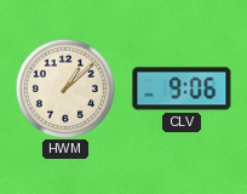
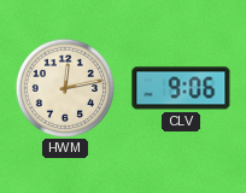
HWM: 1:08 -> 12:13 (64, 87)
